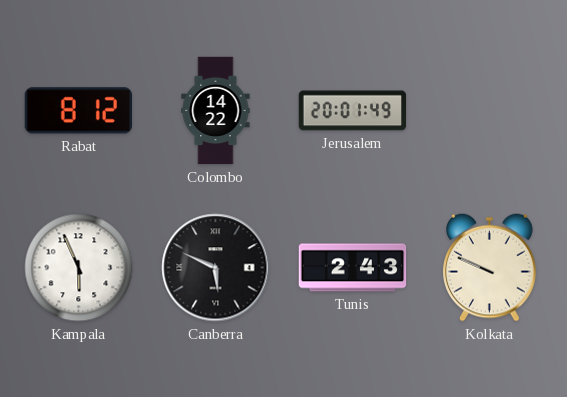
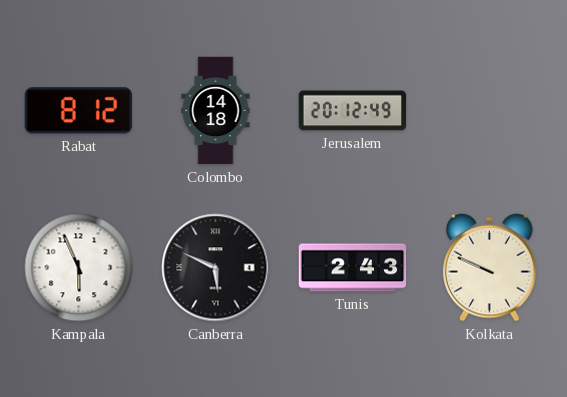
Colombo: 14:22 -> 14:18 (216, 111)
Jerusalem: 20:01 -> 20:12 (353, 111)
